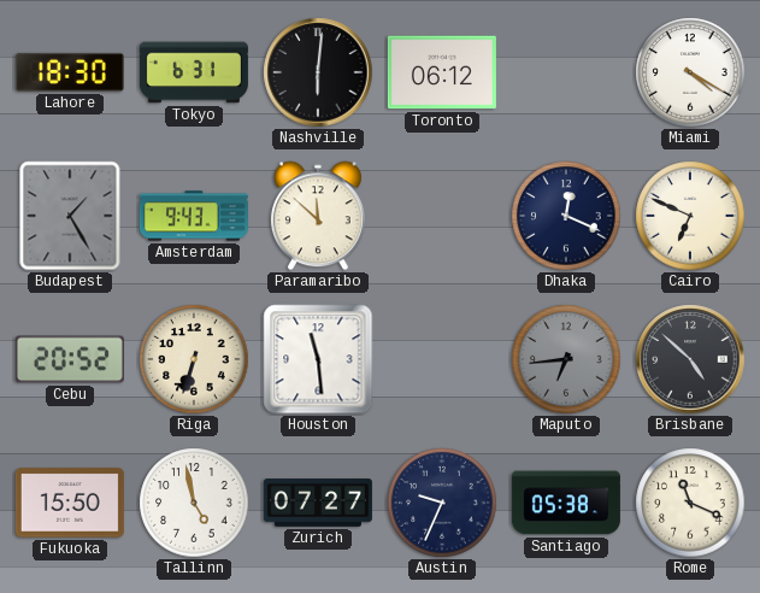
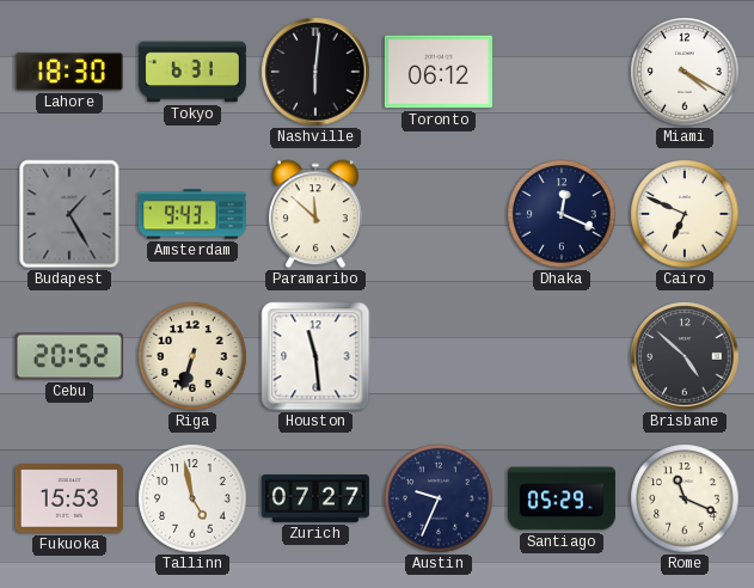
Maputo: 6:44 -> none (566, 359)
Fukuoka: 15:50 -> 15:53 (69, 498)
Santiago: 05:38 -> 05:29 (562, 498)
